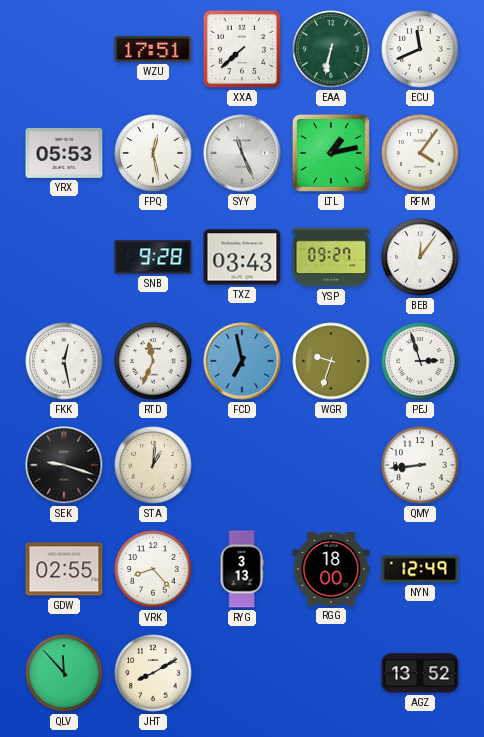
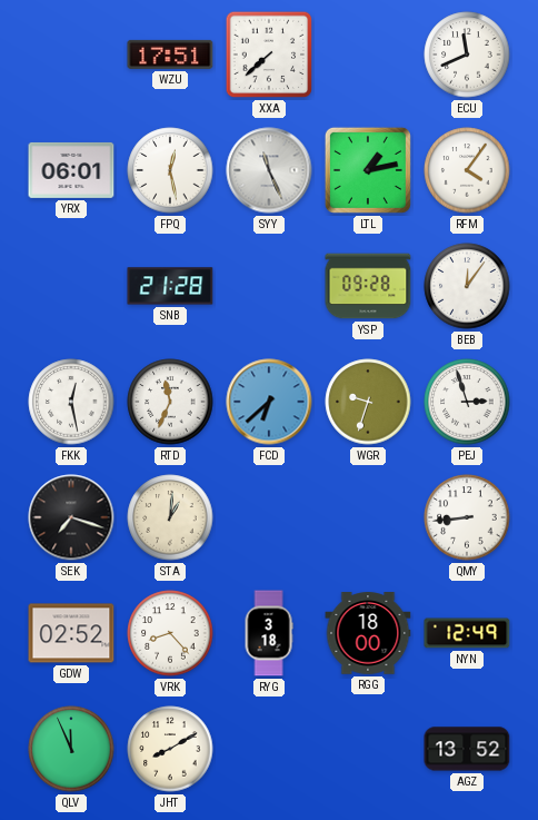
EAA: 6:32 -> none (331, 49)
YRX: 05:53 -> 06:01 (71, 170)
SNB: 9:28 -> 21:28 (170, 286)
TXZ: 03:43 -> none (242, 257)
YSP: 09:27 -> 09:28 (368, 286)
FCD: 6:58 -> 6:38 (269, 402)
SEK: 9:18 -> 7:18 (71, 517)
GDW: 02:55 -> 02:52 (71, 633)
RYG: 3:13 -> 3:18 (269, 633)
QLV: 11:53 -> 11:56 (71, 749)
